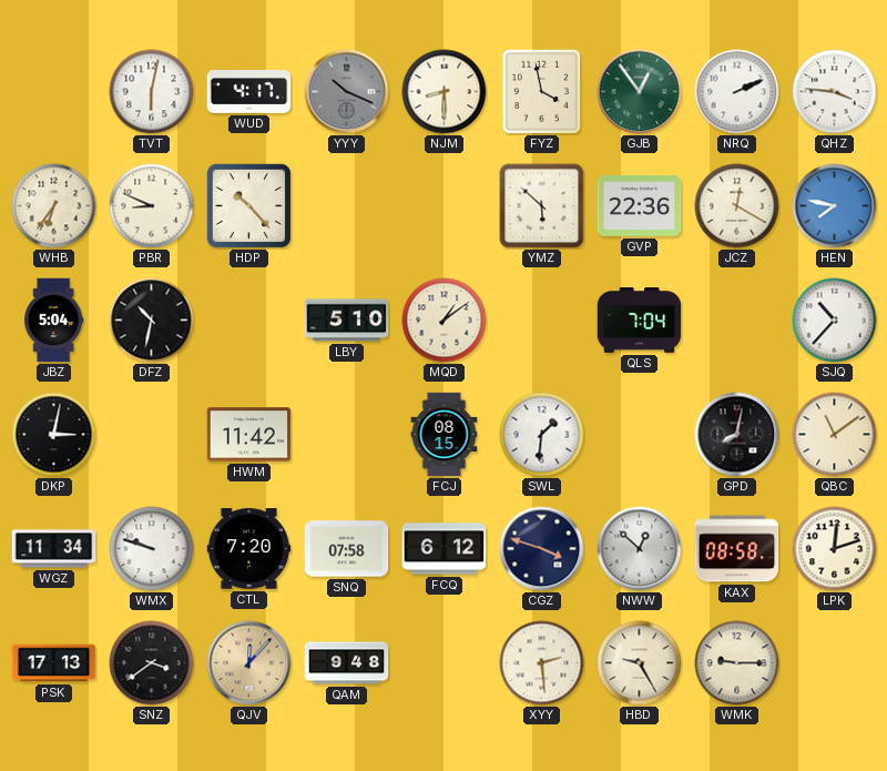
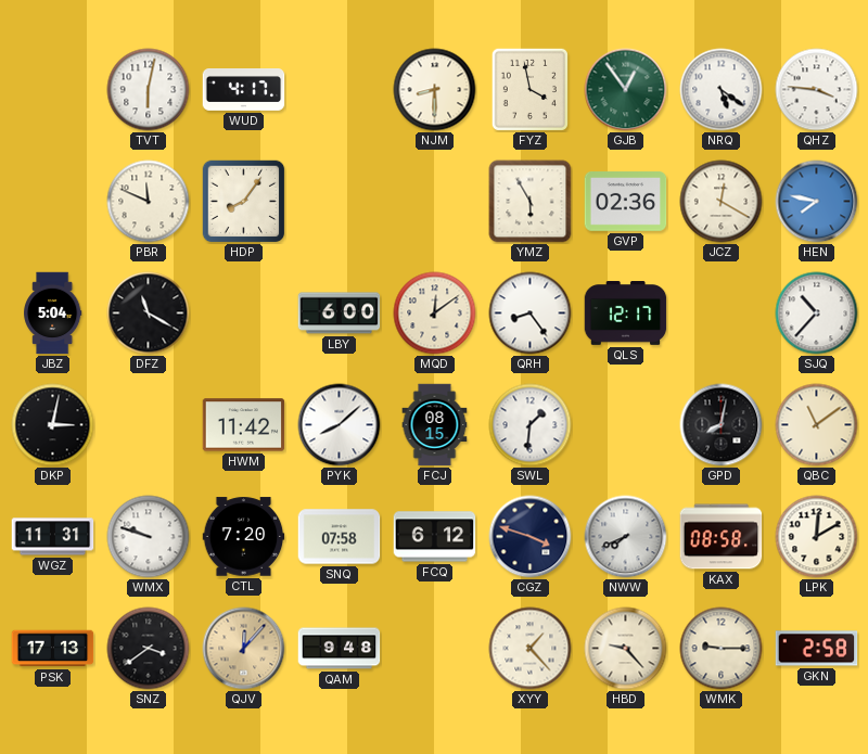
YYY: 10:19 -> none (347, 92)
NRQ: 2:11 -> 5:21 (722, 90)
WHB: 6:36 -> none (54, 206)
PBR: 8:49 -> 11:49 (149, 202)
HDP: 10:23 -> 8:06 (243, 201)
YMZ: 5:52 -> 5:55 (531, 202)
GVP: 22:36 -> 02:36 (626, 202)
DFZ: 10:32 -> 11:20 (149, 314)
LBY: 5:10 -> 6:00 (340, 314)
MQD: 1:09 -> 12:09 (435, 314)
QRH: none -> 8:24 (531, 314)
QLS: 7:04 -> 12:17 (626, 314)
PYK: none -> 8:08 (340, 425)
WGZ: 11:34 -> 11:31 (53, 537)
NWW: 12:52 -> 7:41 (626, 537)
LPK: 12:12 -> 12:10 (817, 537)
XYY: 2:29 -> 1:23 (531, 649)
HBD: 9:25 -> 9:23 (626, 649)
GKN: none -> 2:58 (817, 649)
